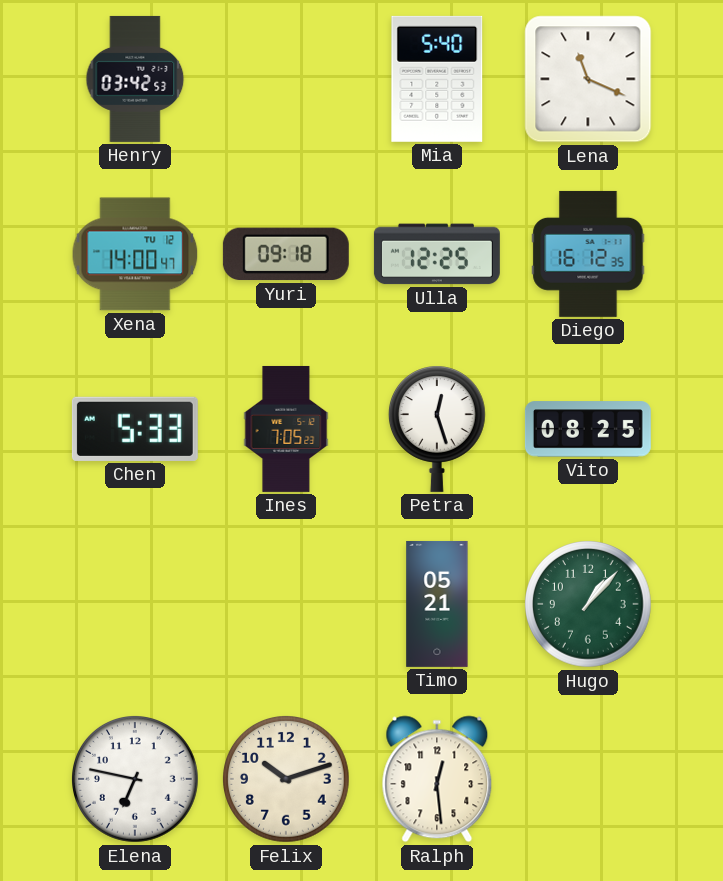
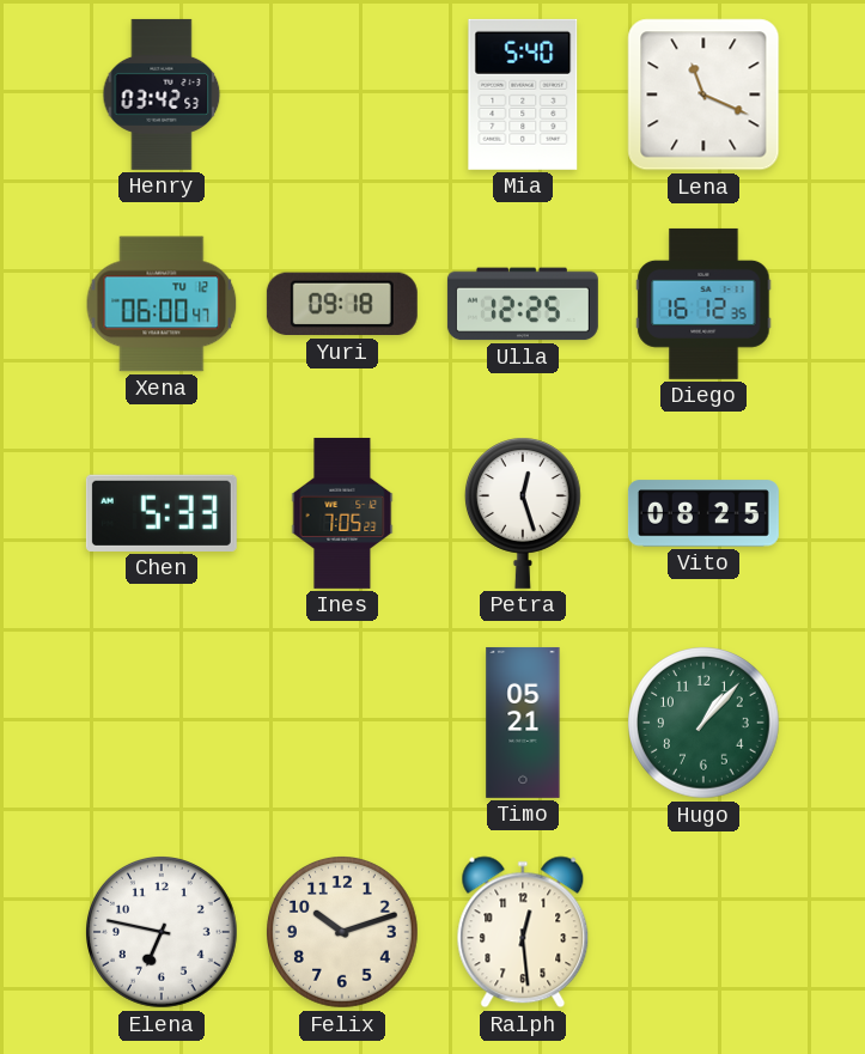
Xena: 14:00 -> 06:00 (162, 304)
